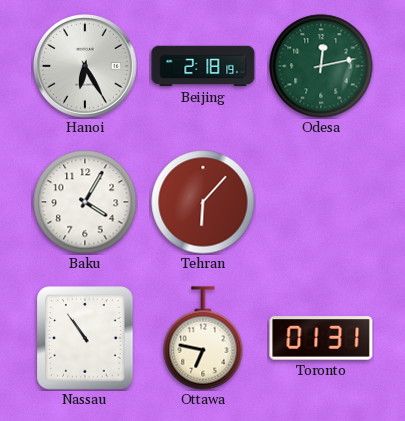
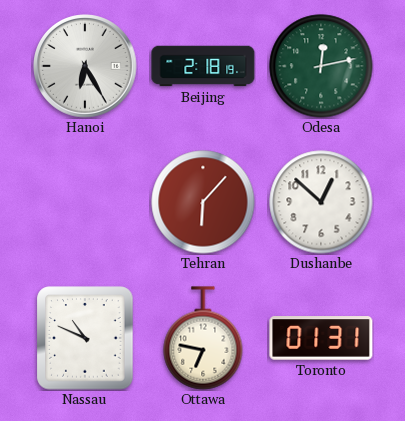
Baku: 4:05 -> none (85, 202)
Dushanbe: none -> 12:52 (321, 202)
Nassau: 10:54 -> 10:49 (85, 338)
